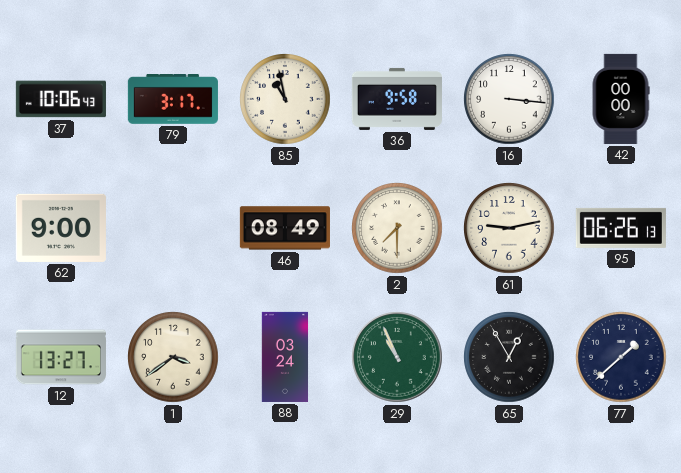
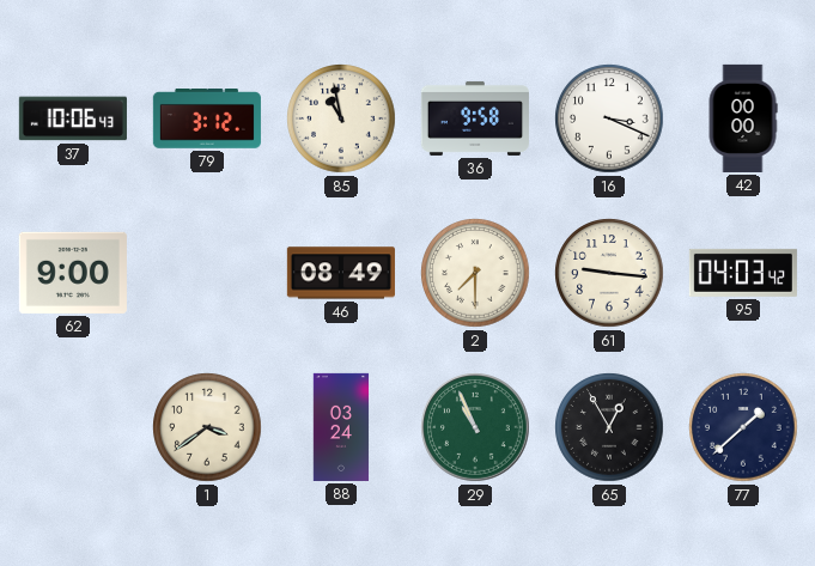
79: 3:17 -> 3:12 (207, 120)
16: 3:16 -> 3:19 (609, 118)
61: 9:13 -> 9:16 (609, 273)
95: 06:26 -> 04:03 (743, 273)
12: 13:27 -> none (61, 357)
